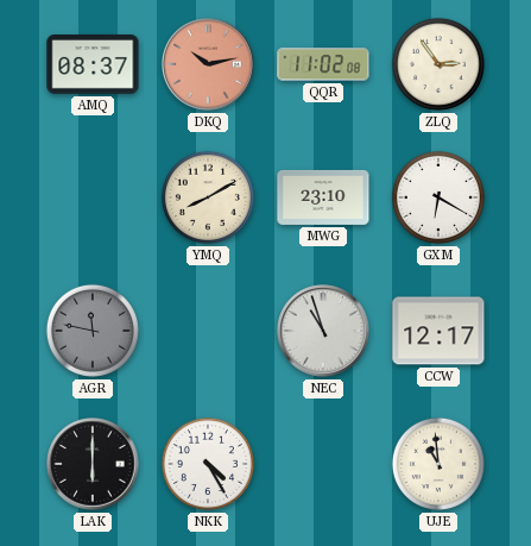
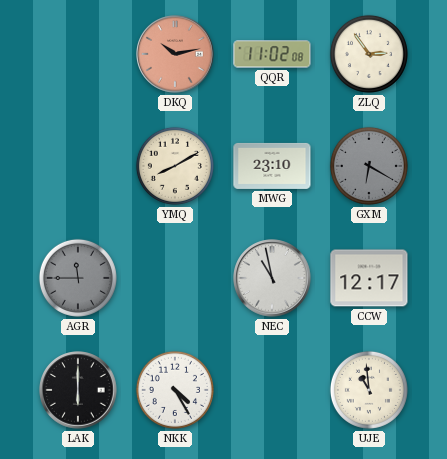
AMQ: 08:37 -> none (93, 65)
GXM dial: white -> grey (369, 166)
AGR: 11:47 -> 11:45 (78, 278)
NEC: 10:57 -> 10:58 (272, 278)
